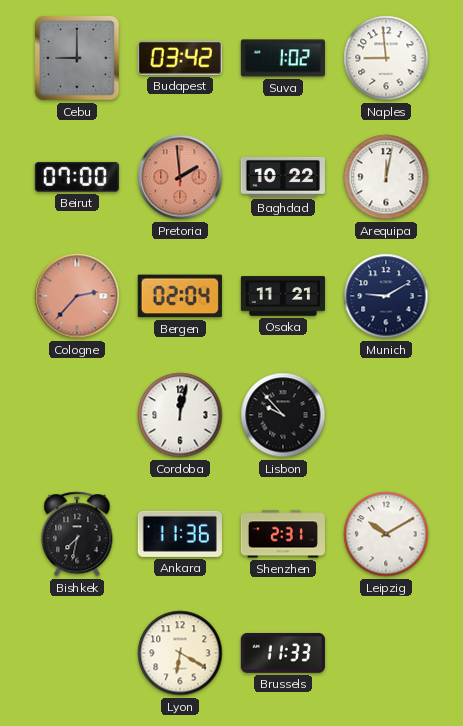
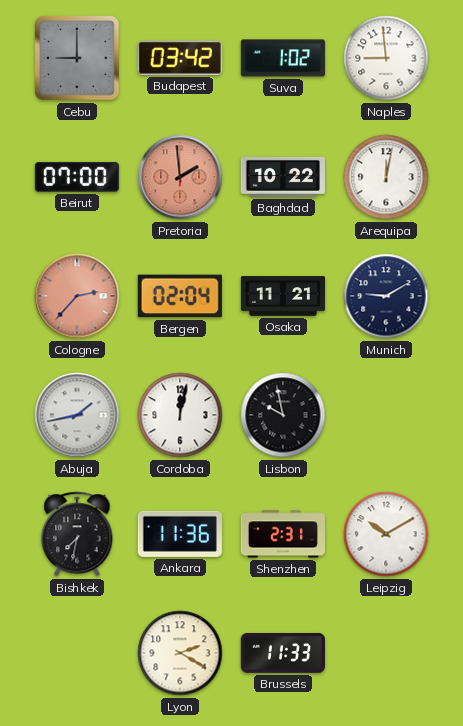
Abuja: none -> 1:43 (77, 415)
Lisbon: 9:53 -> 9:58 (283, 415)
Lyon: 6:20 -> 2:20 (180, 653)
